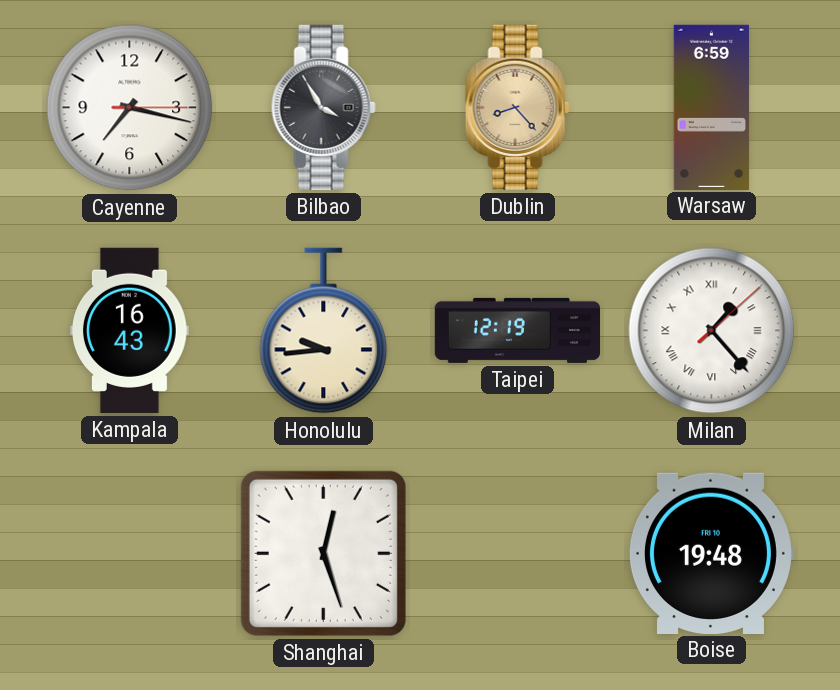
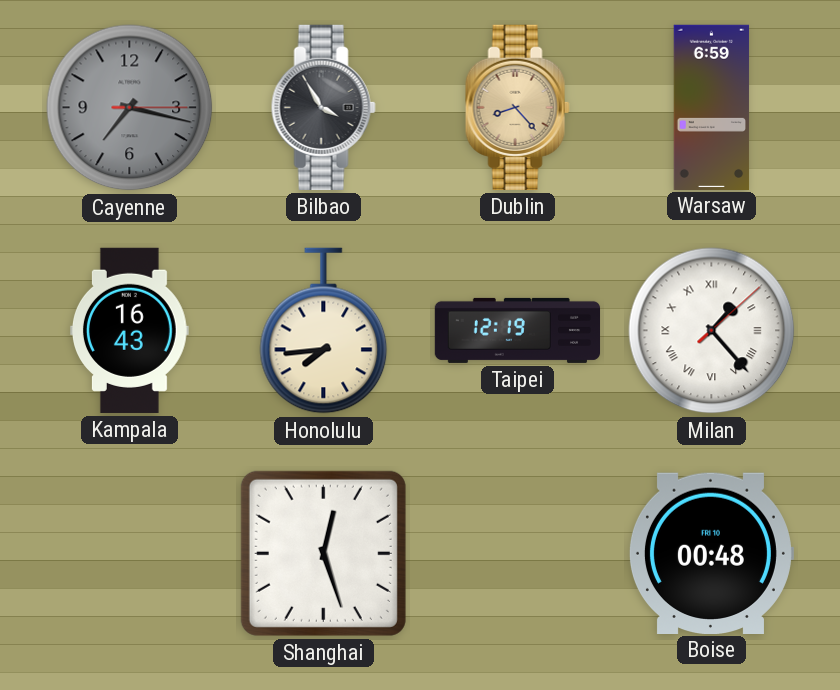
Cayenne dial: white -> grey (130, 108)
Honolulu: 9:44 -> 7:44 (324, 331)
Boise: 19:48 -> 00:48 (711, 553)
